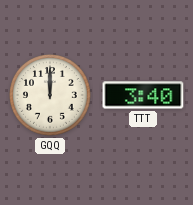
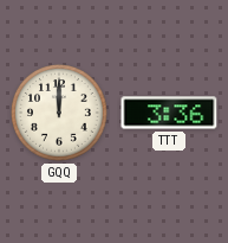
TTT: 3:40 -> 3:36 (169, 113)
